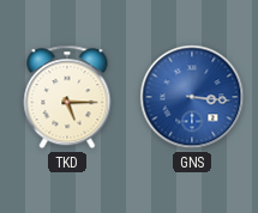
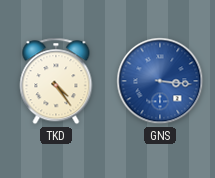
TKD: 5:15 -> 4:24 (56, 81)
